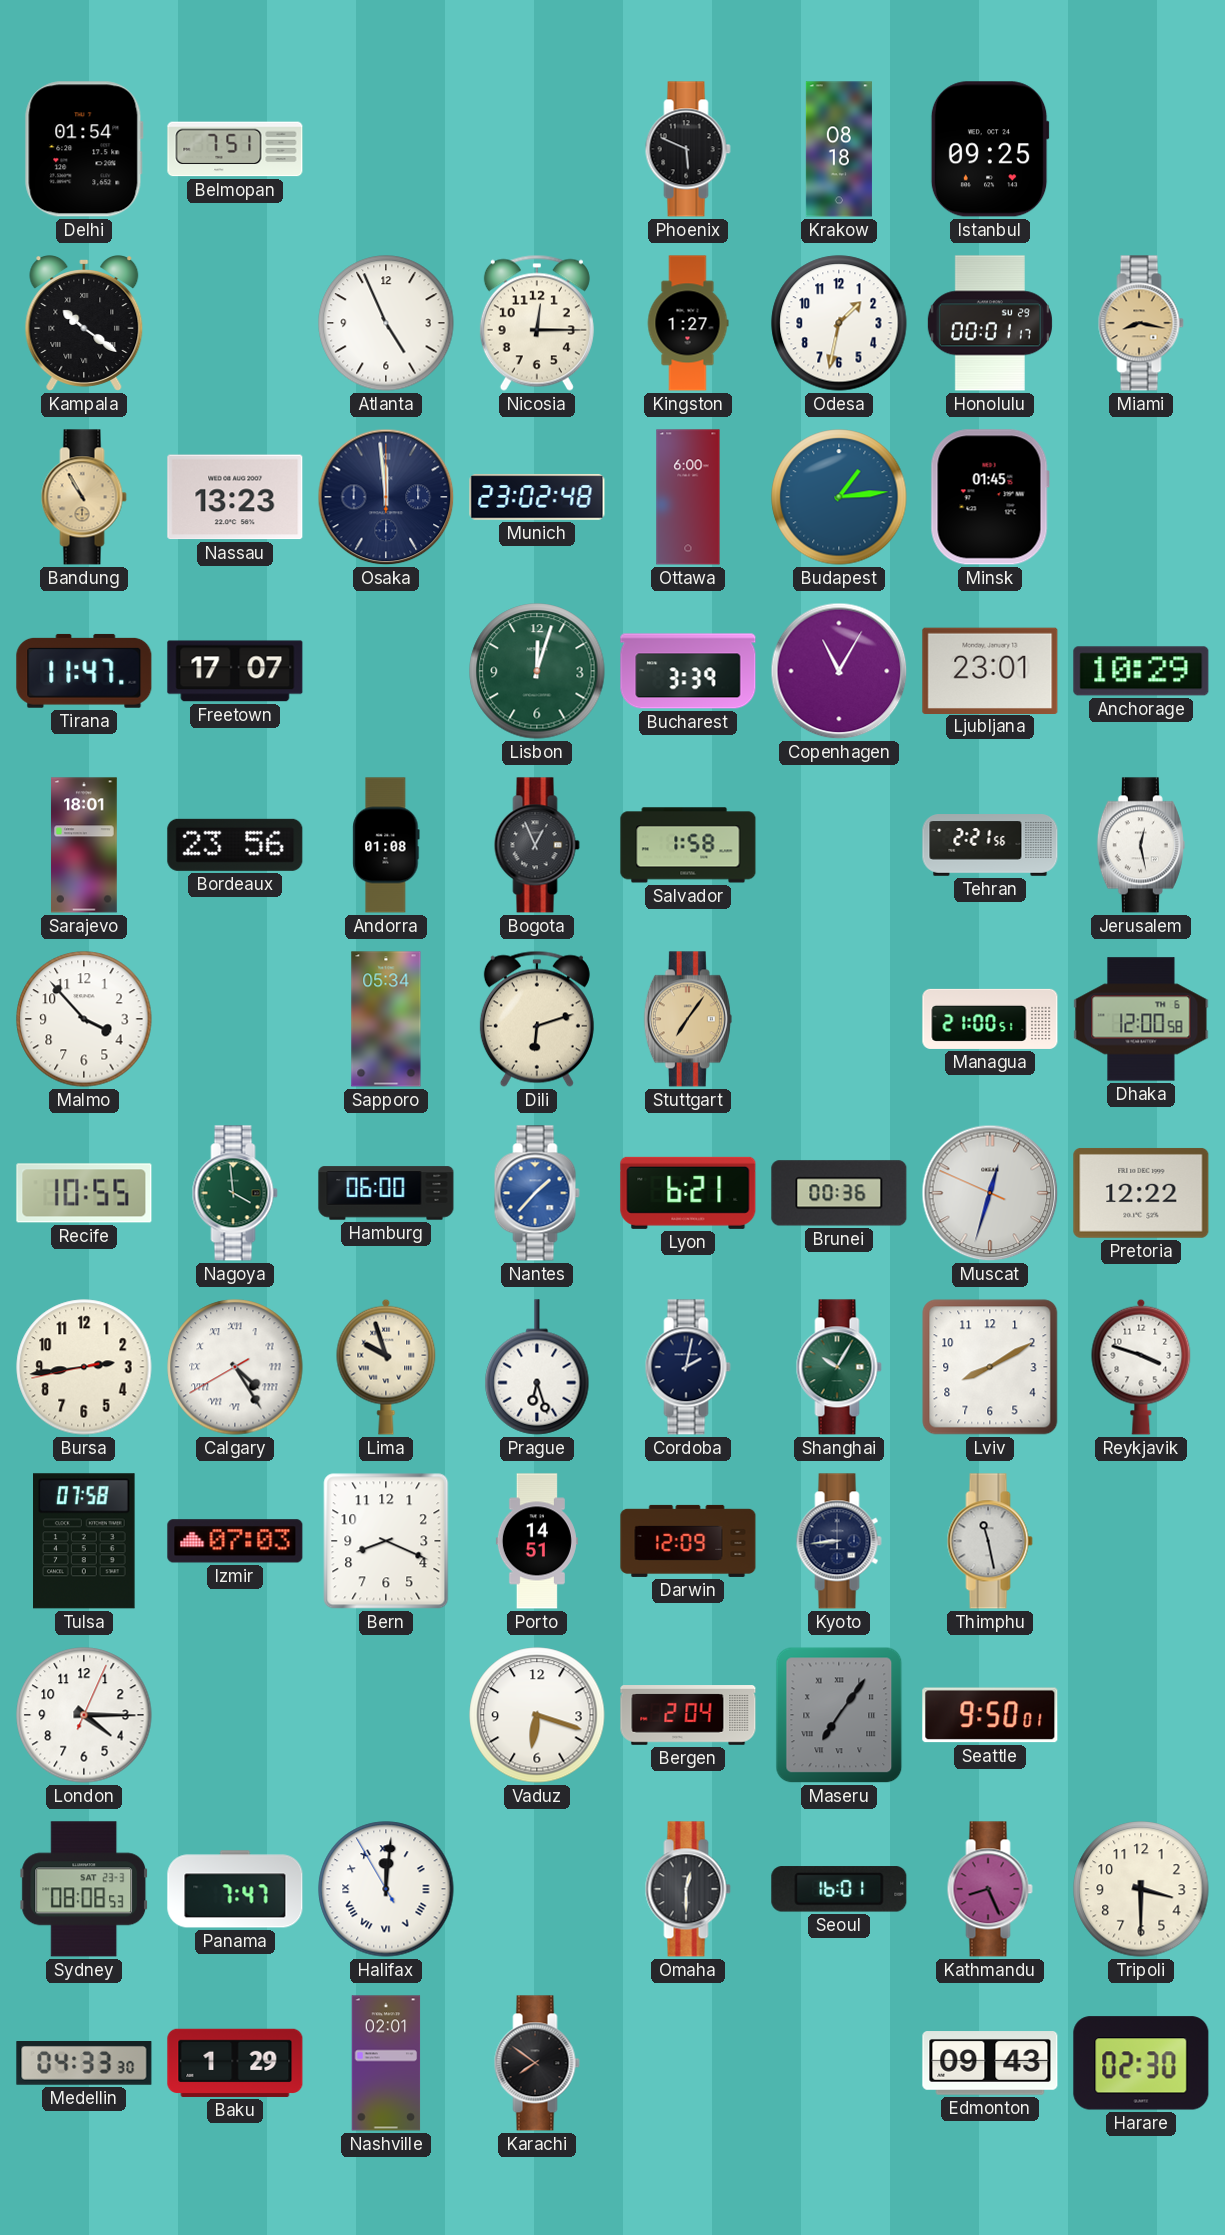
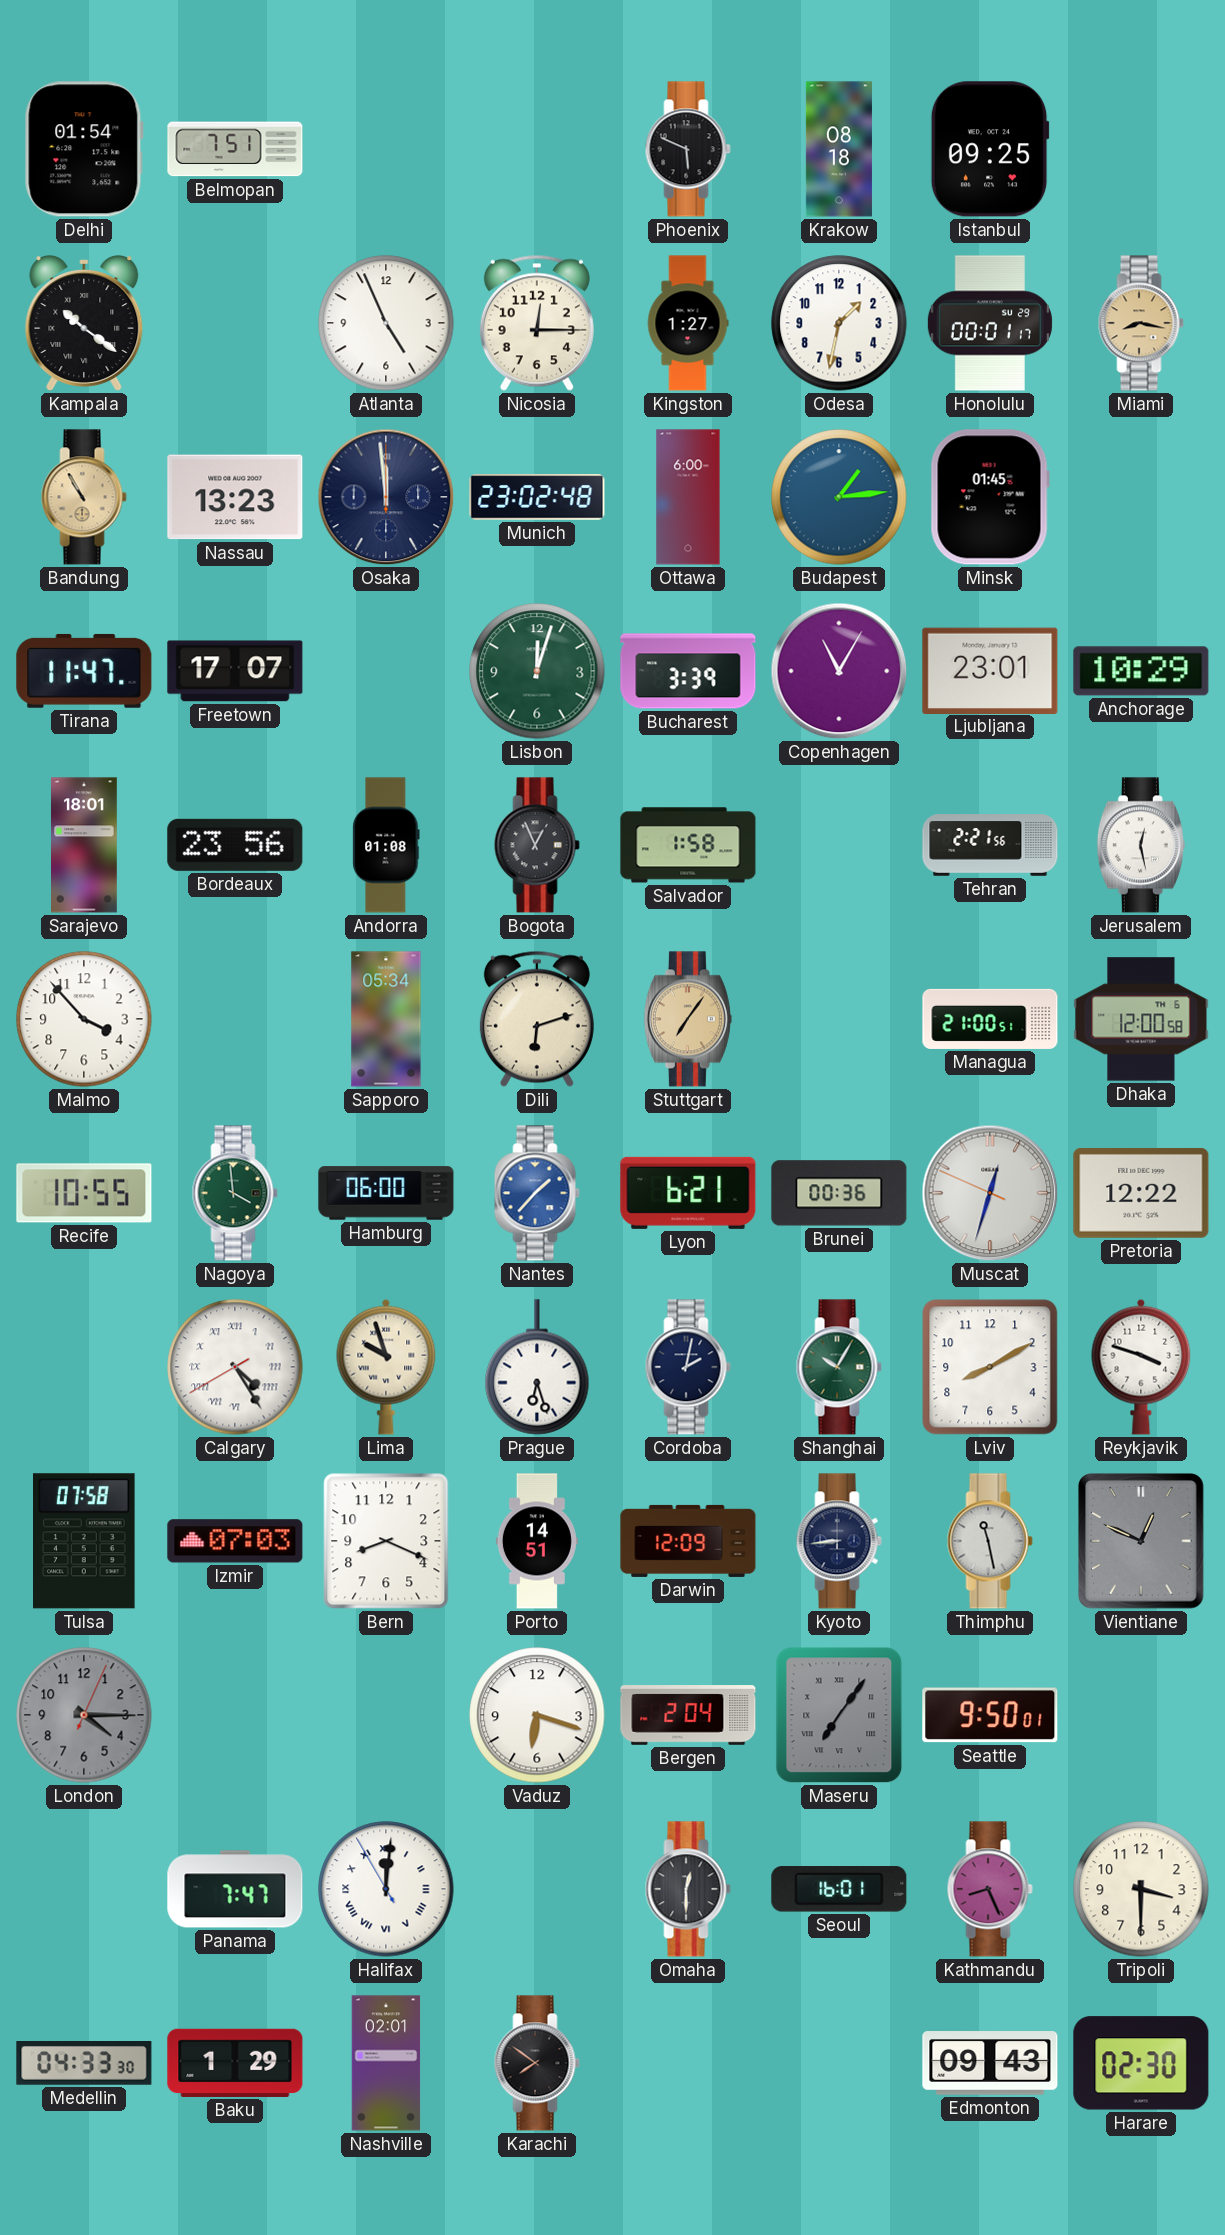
Bursa: 2:43 -> none (84, 1367)
Vientiane: none -> 12:49 (1141, 1541)
London dial: white -> grey (84, 1715)
Sydney: 08:08 -> none (84, 1889)
